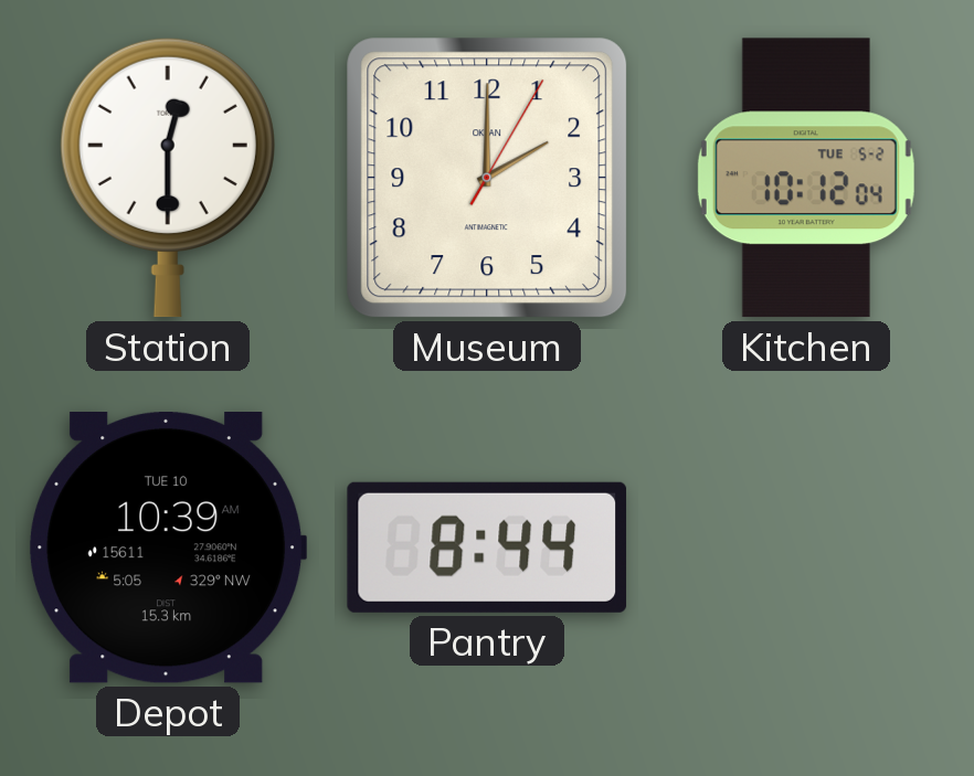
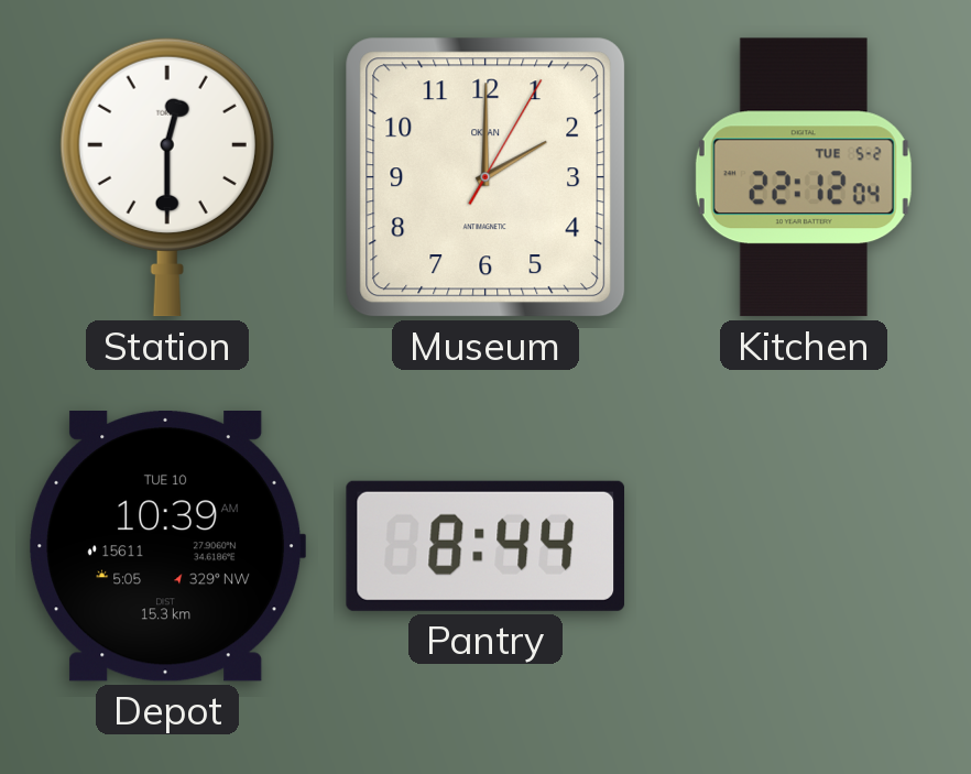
Kitchen: 10:12 -> 22:12 (804, 177)
